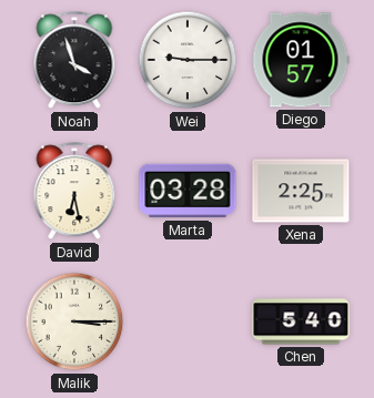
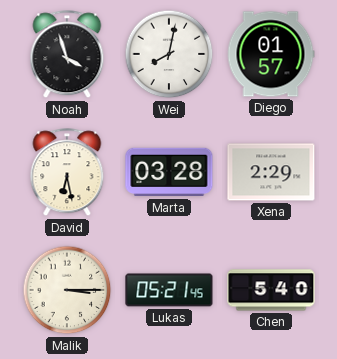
Wei: 9:15 -> 8:02 (169, 54)
Xena: 2:25 -> 2:29 (271, 172)
Lukas: none -> 05:21 (169, 290)
